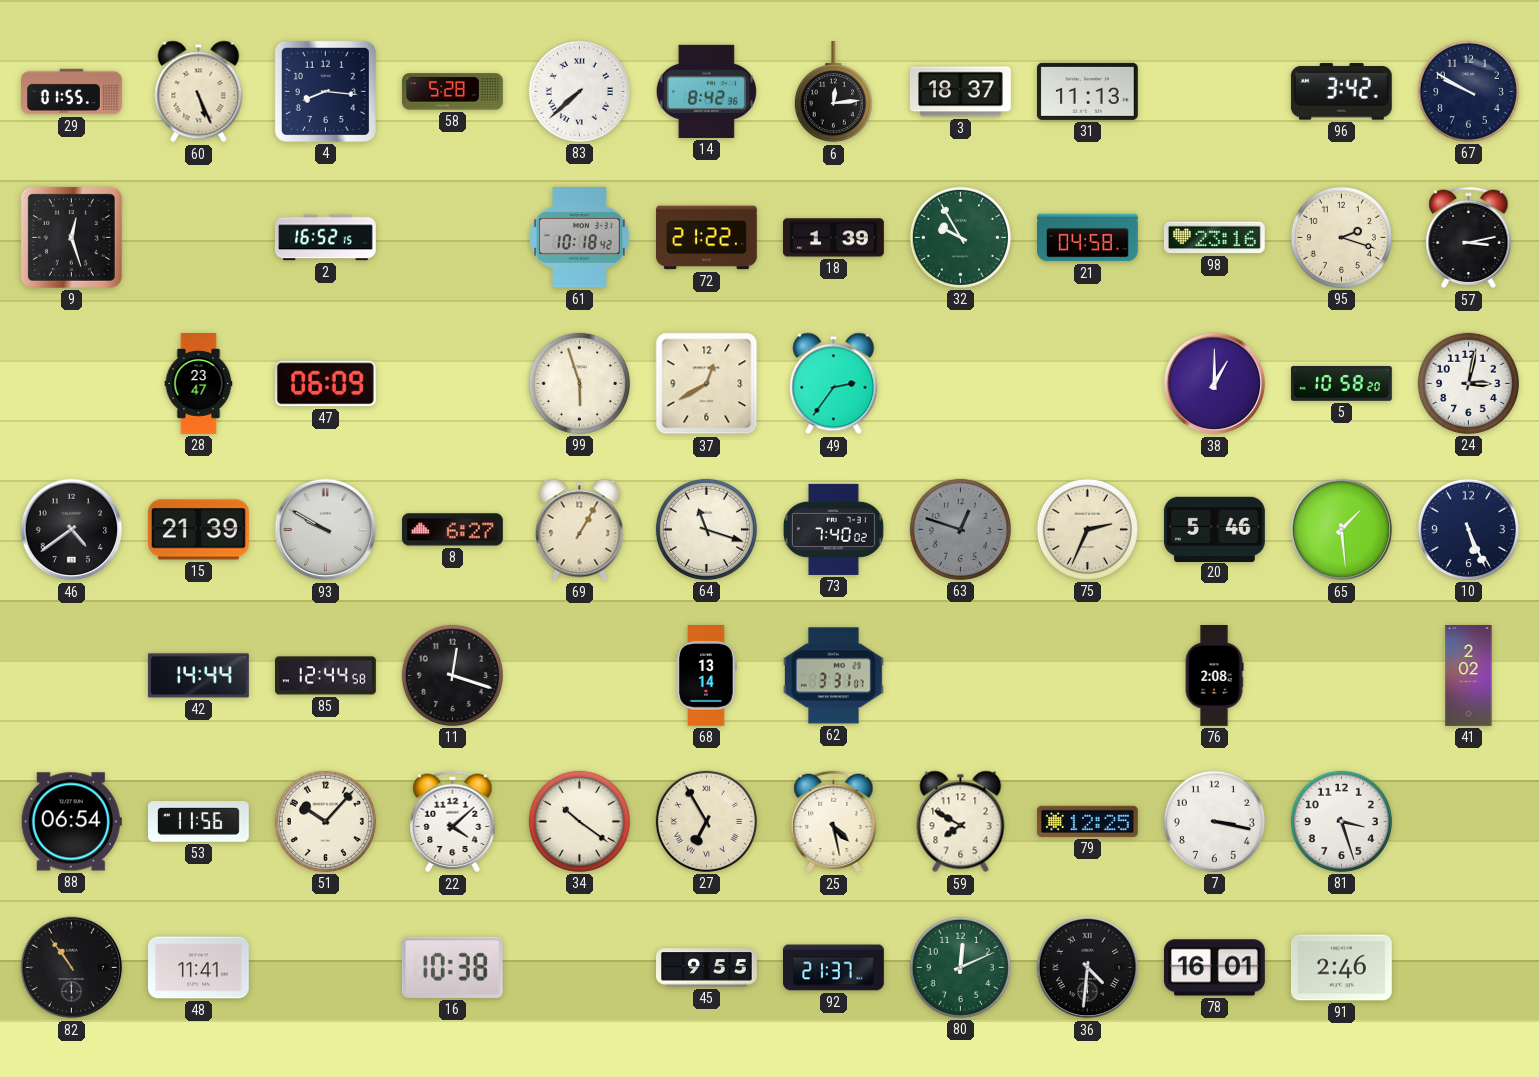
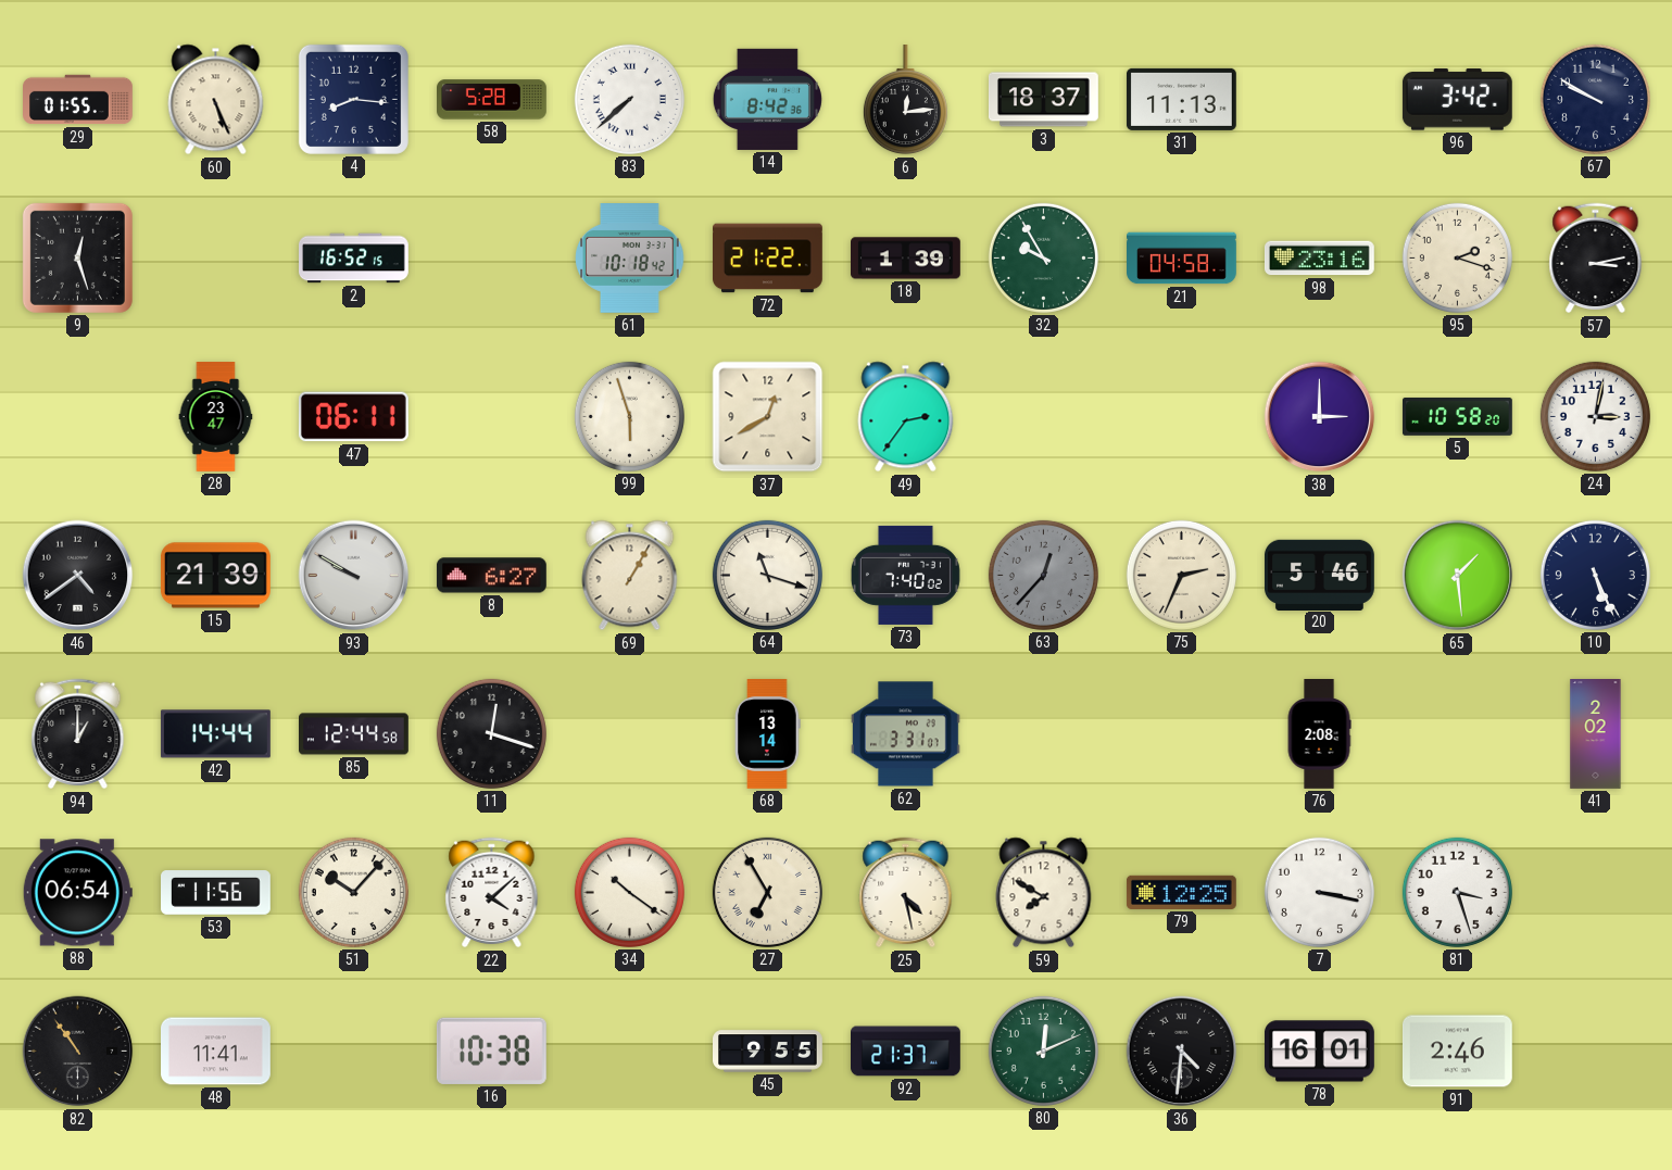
47: 06:09 -> 06:11 (353, 417)
38: 1:00 -> 3:00 (1320, 417)
63: 12:48 -> 12:37 (1043, 575)
94: none -> 1:00 (78, 734)
